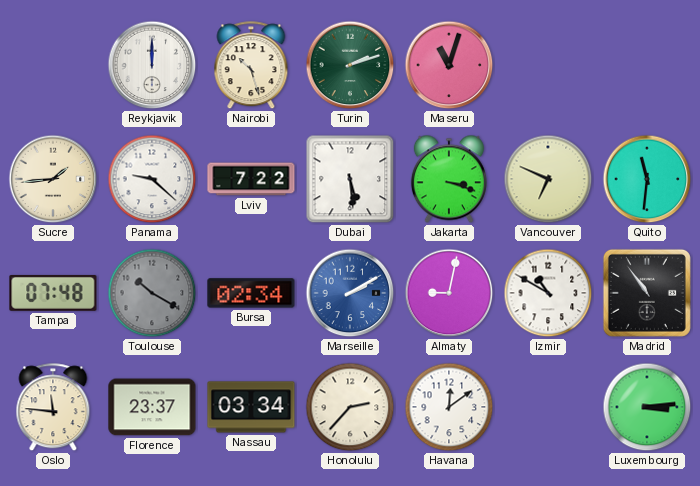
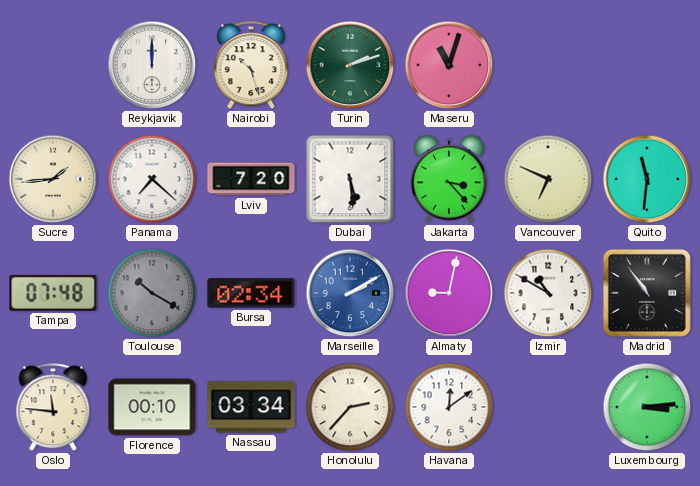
Panama: 9:22 -> 7:22 (152, 179)
Lviv: 7:22 -> 7:20 (251, 179)
Jakarta: 3:18 -> 3:23 (449, 179)
Florence: 23:37 -> 00:10 (152, 407)
